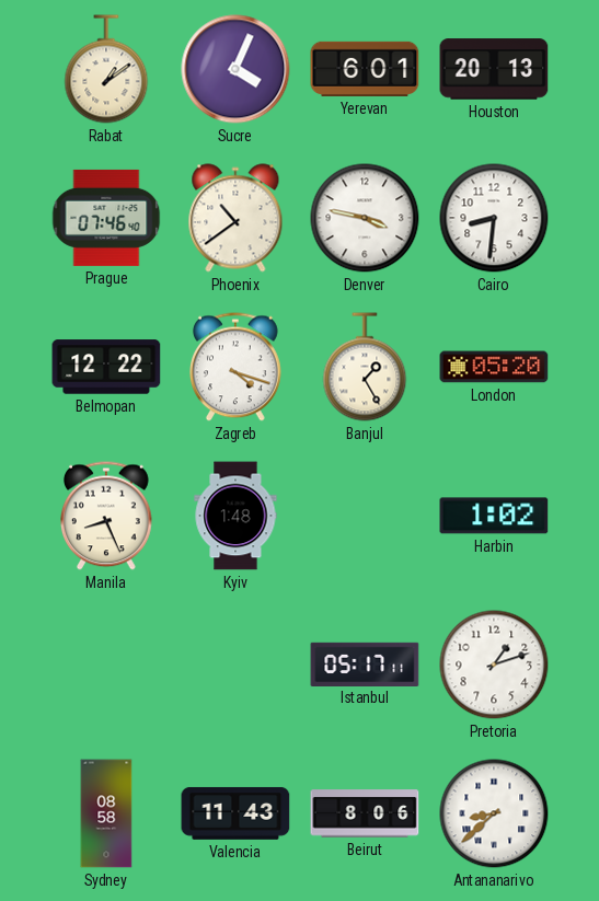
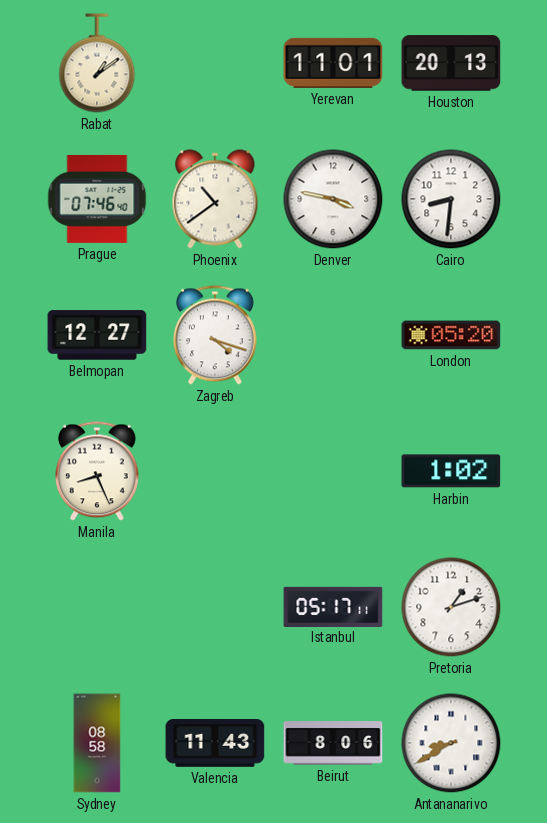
Sucre: 4:04 -> none (235, 69)
Yerevan: 6:01 -> 11:01 (333, 63)
Belmopan: 12:22 -> 12:27 (97, 335)
Banjul: 1:25 -> none (365, 367)
Kyiv: 1:48 -> none (235, 516)
Antananarivo: 8:38 -> 8:40 (451, 743)
